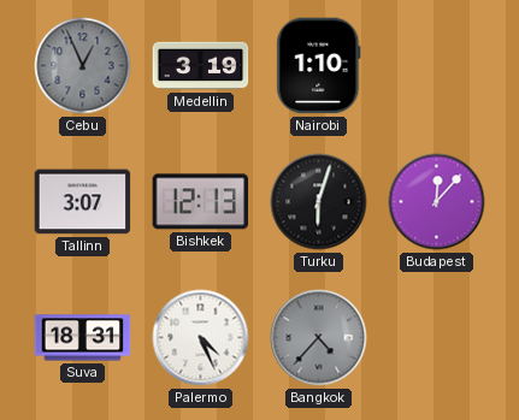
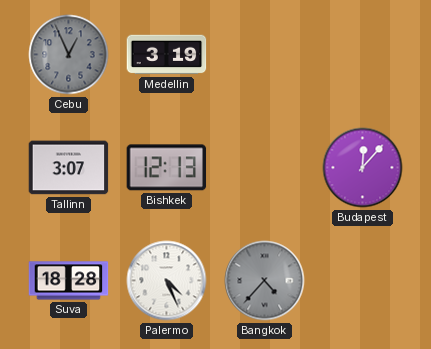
Nairobi: 1:10 -> none (319, 66)
Turku: 6:03 -> none (319, 202)
Suva: 18:31 -> 18:28 (69, 281)
